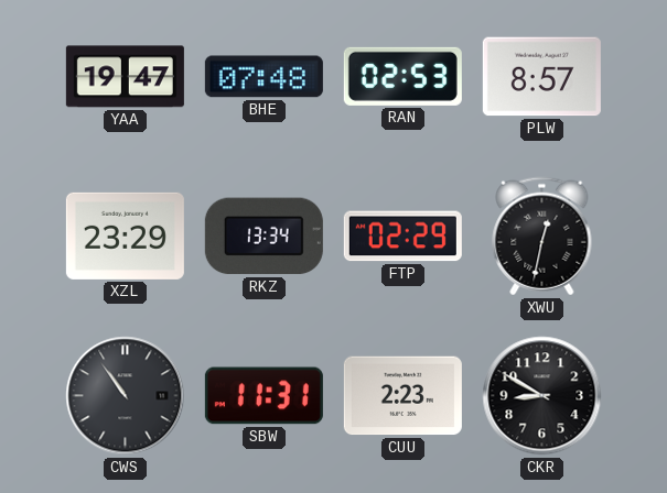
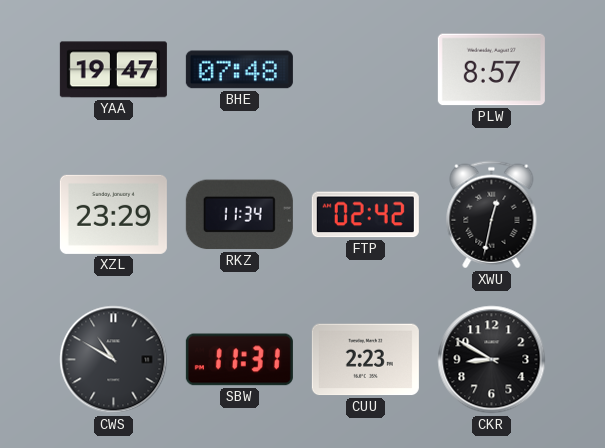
RAN: 02:53 -> none (402, 76)
RKZ: 13:34 -> 11:34 (239, 215)
FTP: 02:29 -> 02:42 (365, 215)
CWS: 10:54 -> 10:50 (114, 360)
